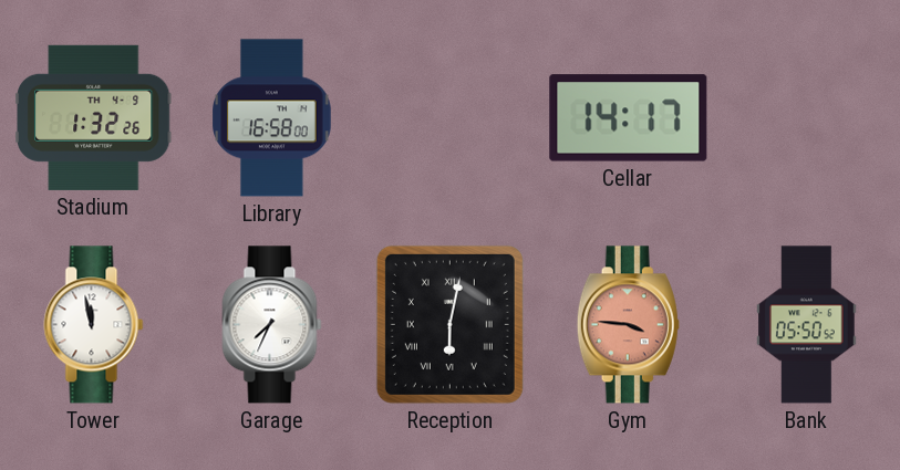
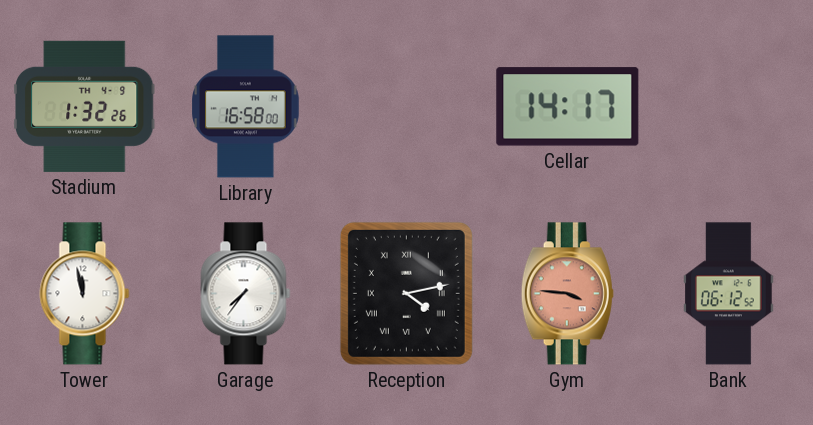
Garage: 7:34 -> 7:36 (246, 294)
Reception: 6:02 -> 4:13 (406, 293)
Bank: 05:50 -> 06:12 (729, 294)
